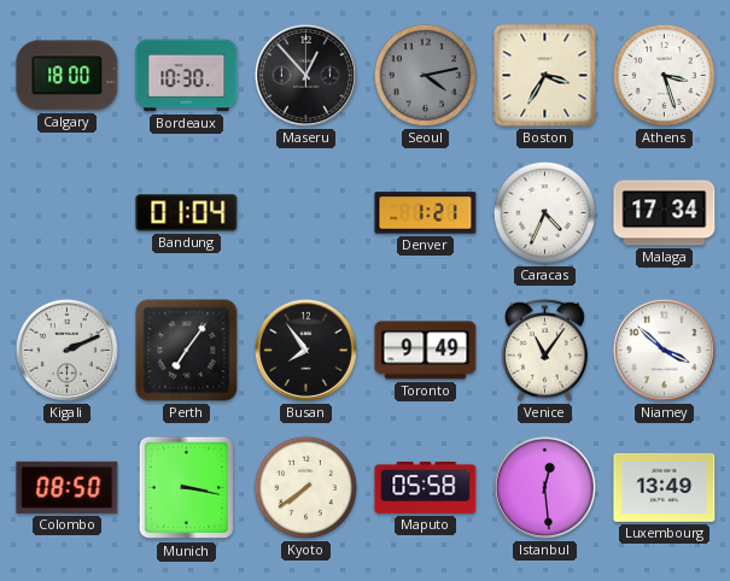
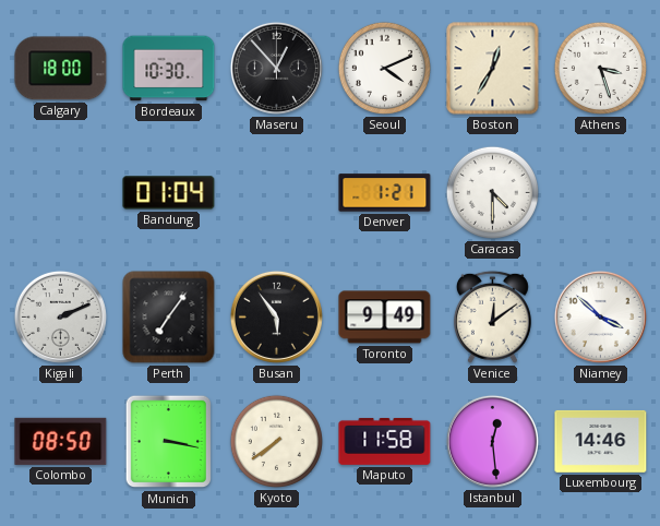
Seoul: 4:13 -> 4:11 (384, 68)
Seoul dial: grey -> white (384, 68)
Boston: 3:35 -> 12:35 (493, 69)
Caracas: 4:34 -> 4:30 (492, 192)
Malaga: 17:34 -> none (665, 213)
Busan: 7:54 -> 5:54 (276, 316)
Venice: 11:06 -> 12:09 (492, 316)
Maputo: 05:58 -> 11:58 (385, 441)
Luxembourg: 13:49 -> 14:46 (601, 441)
